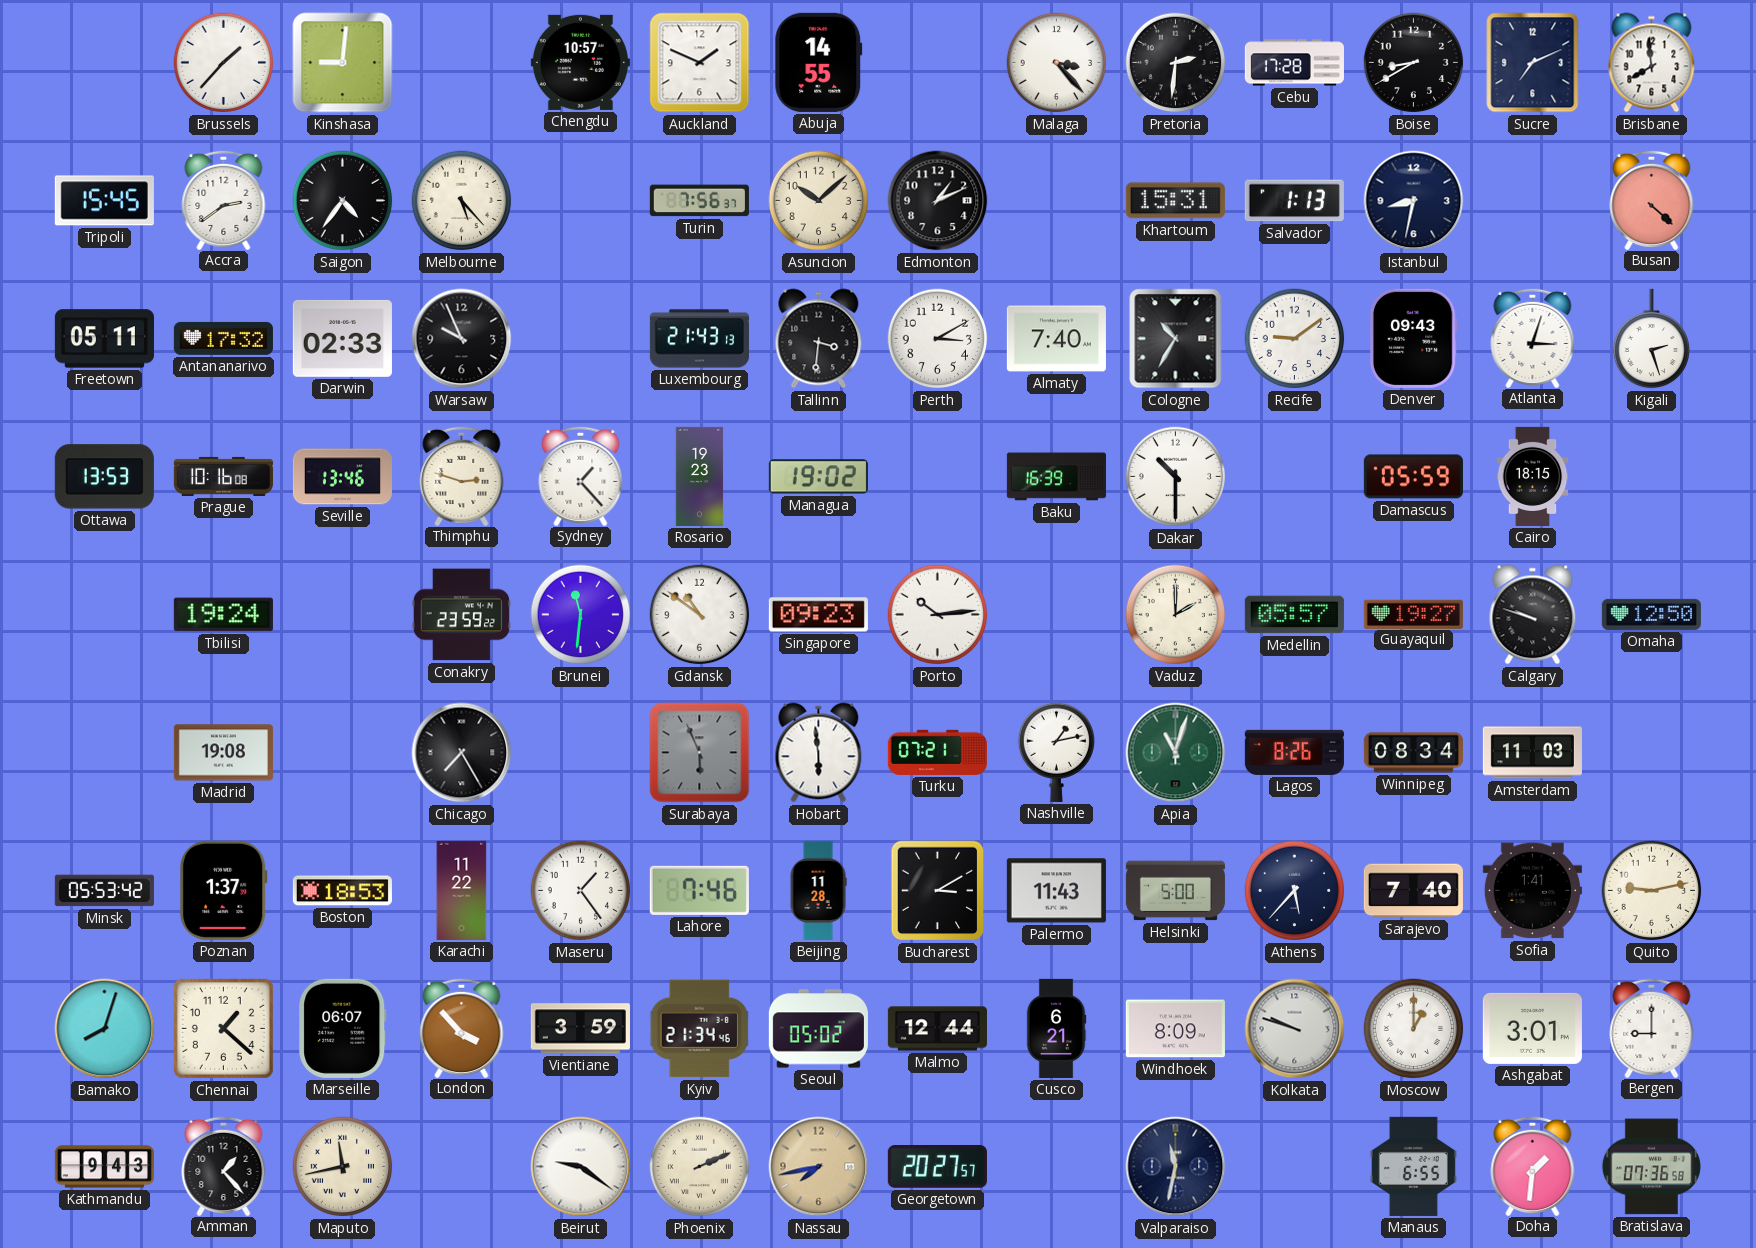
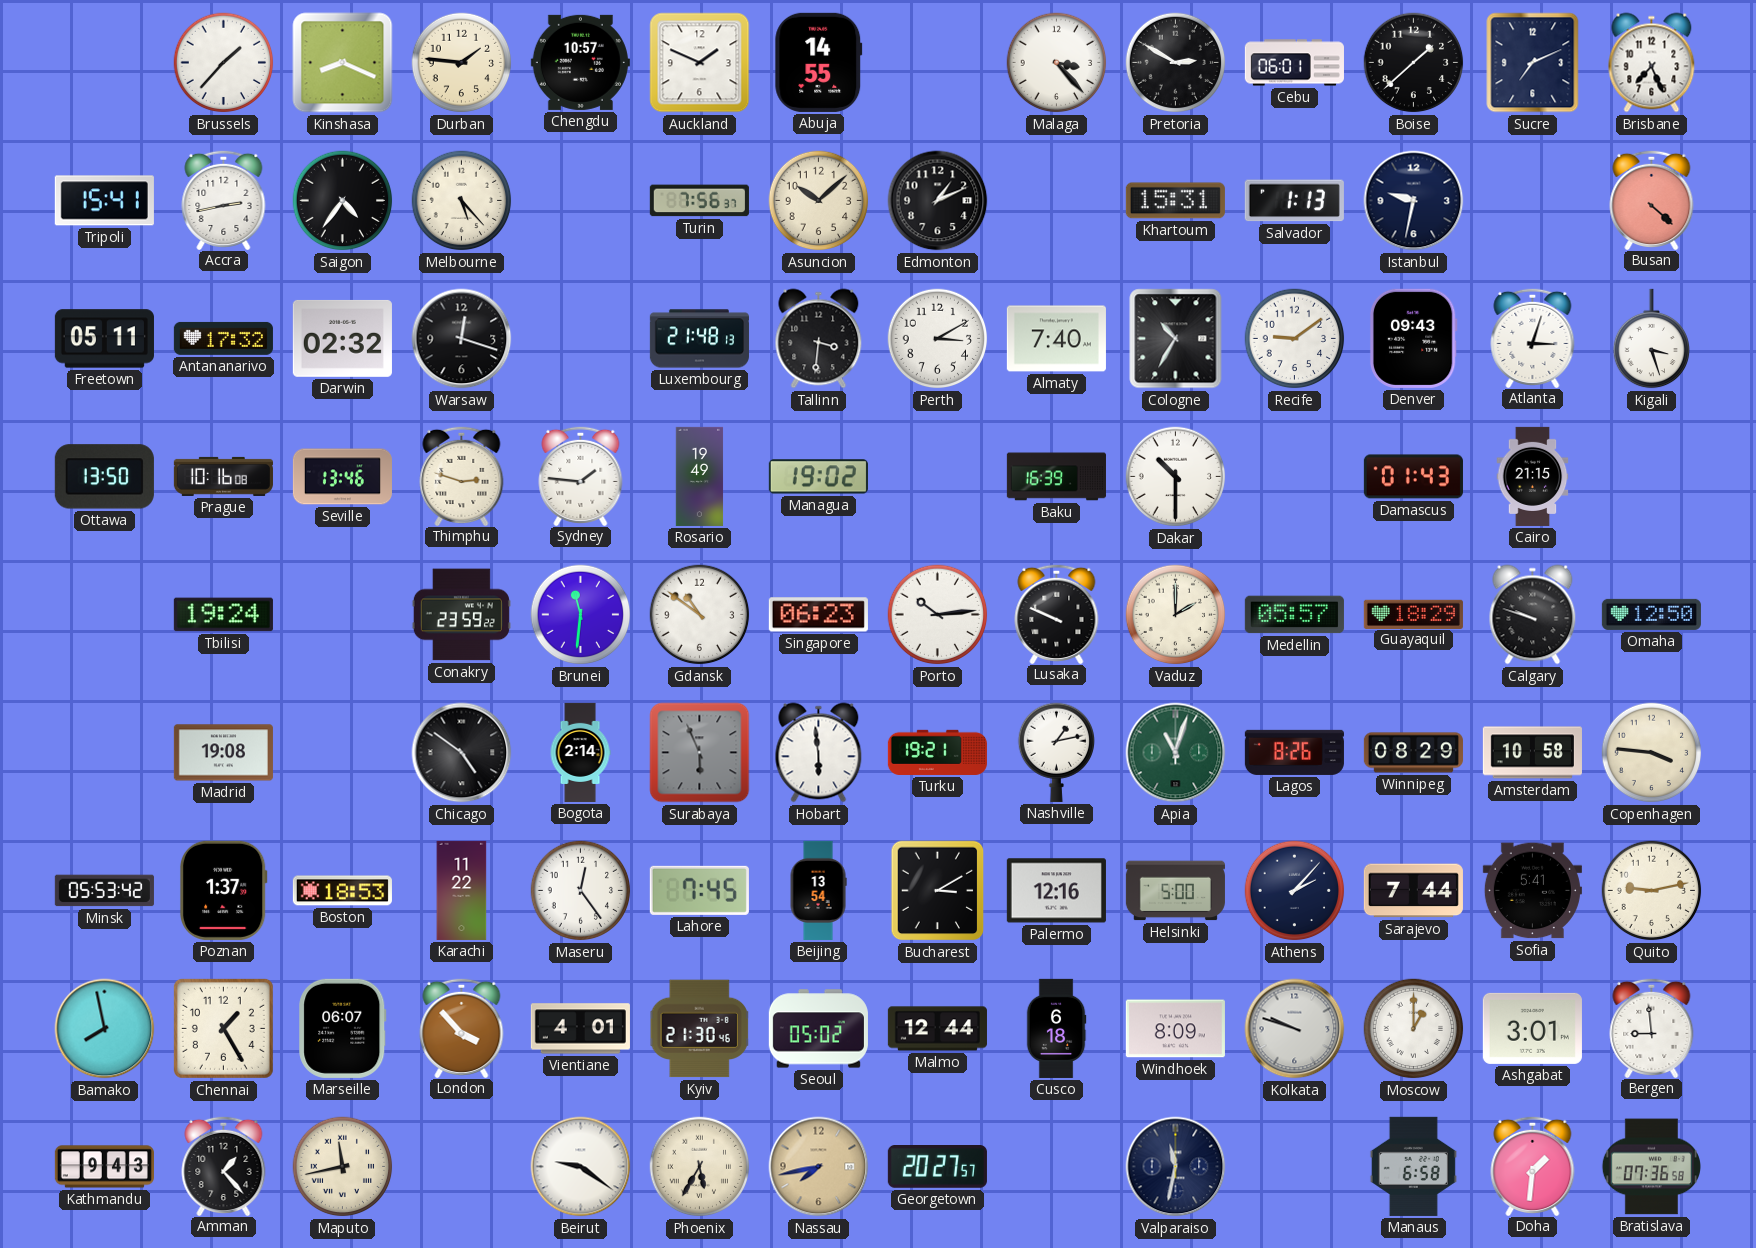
Kinshasa: 9:01 -> 8:19 (343, 63)
Durban: none -> 1:46 (462, 63)
Pretoria: 2:31 -> 2:50 (1176, 63)
Cebu: 17:28 -> 06:01 (1294, 63)
Boise: 8:40 -> 1:38 (1414, 63)
Brisbane: 7:59 -> 7:26 (1652, 63)
Tripoli: 15:45 -> 15:41 (104, 201)
Accra: 2:39 -> 2:43 (224, 199)
Istanbul: 8:32 -> 9:32 (1414, 201)
Darwin: 02:33 -> 02:32 (342, 338)
Warsaw: 9:56 -> 12:18 (462, 339)
Luxembourg: 21:43 -> 21:48 (699, 339)
Kigali: 2:27 -> 3:27 (1651, 339)
Ottawa: 13:53 -> 13:50 (104, 477)
Sydney: 1:23 -> 1:46 (581, 475)
Rosario: 19:23 -> 19:49 (700, 476)
Damascus: 05:59 -> 01:43 (1413, 477)
Cairo: 18:15 -> 21:15 (1533, 476)
Singapore: 09:23 -> 06:23 (818, 615)
Lusaka: none -> 9:49 (1057, 613)
Guayaquil: 19:27 -> 18:29 (1413, 614)
Chicago: 7:25 -> 4:51 (462, 753)
Bogota: none -> 2:14 (580, 752)
Turku: 07:21 -> 19:21 (937, 752)
Winnipeg: 08:34 -> 08:29 (1413, 753)
Amsterdam: 11:03 -> 10:58 (1532, 753)
Copenhagen: none -> 3:46 (1652, 753)
Maseru: 1:24 -> 12:24 (581, 891)
Lahore: 7:46 -> 7:45 (699, 890)
Beijing: 11:28 -> 13:54 (818, 890)
Palermo: 11:43 -> 12:16 (1056, 891)
Athens: 5:37 -> 2:07 (1295, 891)
Sarajevo: 7:40 -> 7:44 (1413, 891)
Sofia: 1:41 -> 5:41 (1532, 891)
Bamako: 8:03 -> 7:58 (105, 1029)
Chennai: 1:22 -> 1:25 (223, 1028)
Vientiane: 3:59 -> 4:01 (580, 1029)
Kyiv: 21:34 -> 21:30 (700, 1029)
Cusco: 6:21 -> 6:18 (1056, 1028)
Bergen: 9:00 -> 8:59 (1652, 1027)
Phoenix: 2:11 -> 5:35 (700, 1167)
Manaus: 6:55 -> 6:58 (1413, 1166)
